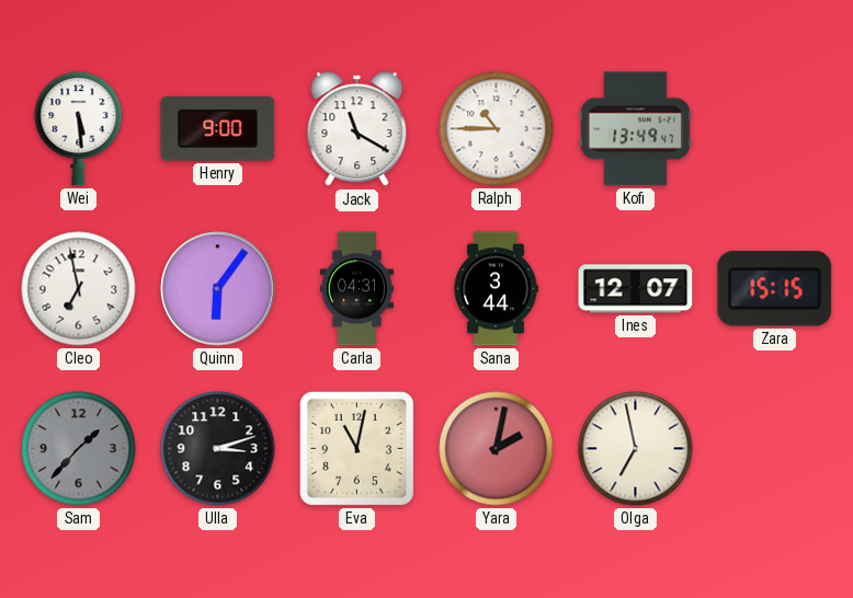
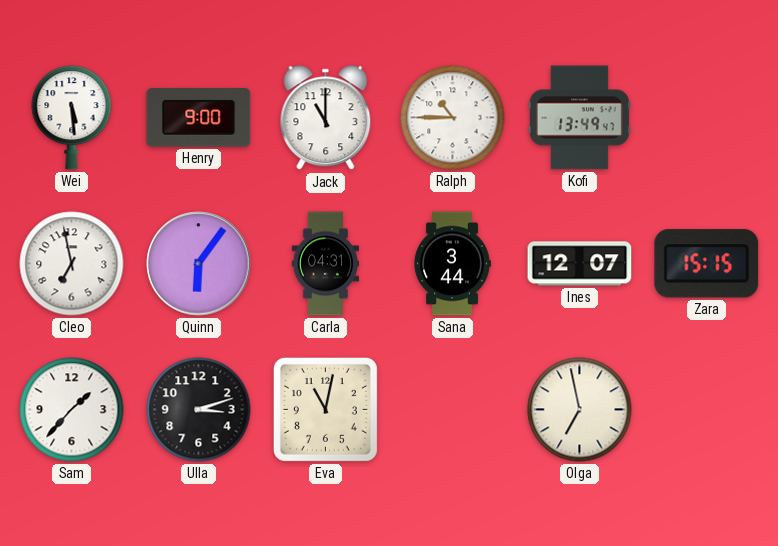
Jack: 11:20 -> 11:00 (326, 118)
Sam dial: grey -> white (72, 410)
Yara: 2:02 -> none (497, 449)
